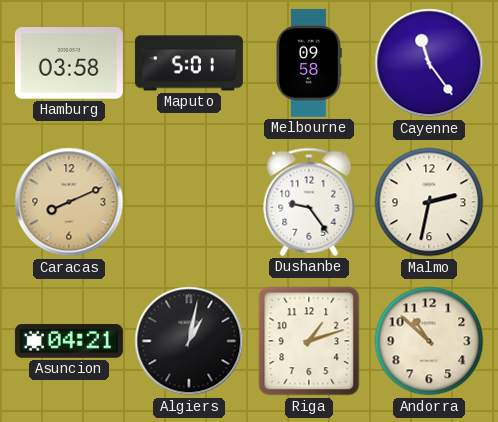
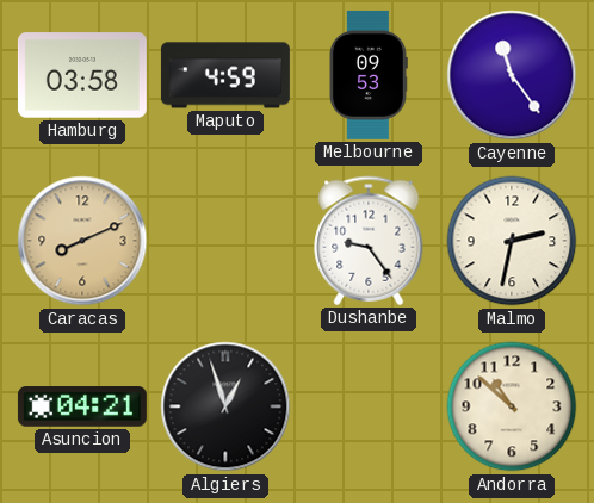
Maputo: 5:01 -> 4:59 (225, 75)
Melbourne: 09:58 -> 09:53 (369, 75)
Algiers: 1:02 -> 12:57 (225, 406)
Riga: 1:12 -> none (309, 341)
